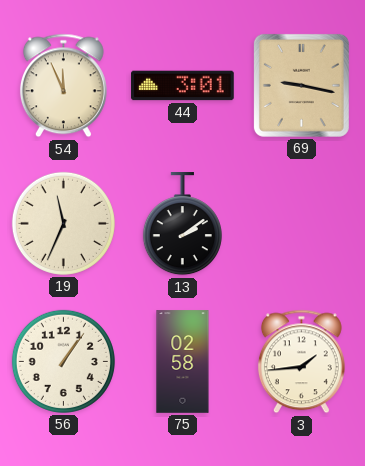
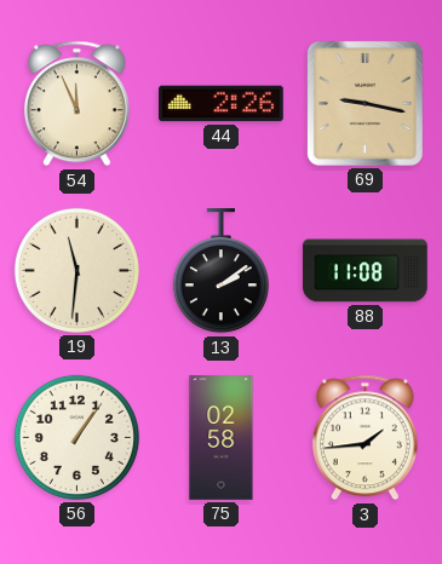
44: 3:01 -> 2:26 (222, 104)
19: 11:34 -> 11:31 (76, 270)
88: none -> 11:08 (366, 271)
